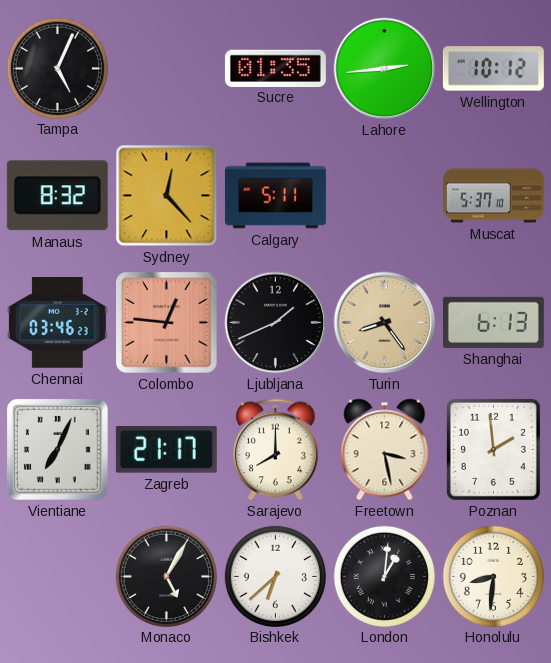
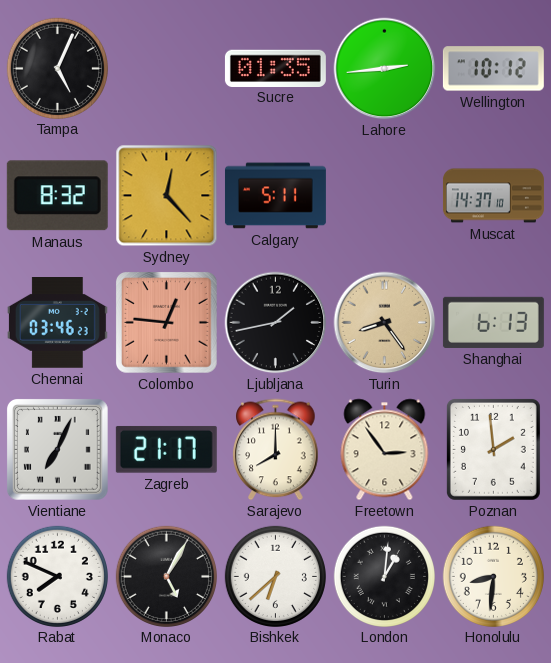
Muscat: 5:37 -> 14:37 (493, 196)
Ljubljana: 1:41 -> 1:43 (276, 323)
Freetown: 3:28 -> 2:54 (385, 450)
Rabat: none -> 7:49 (57, 576)
